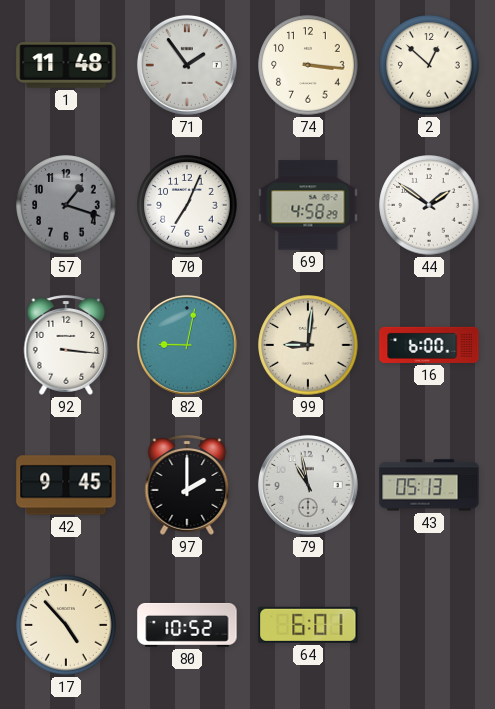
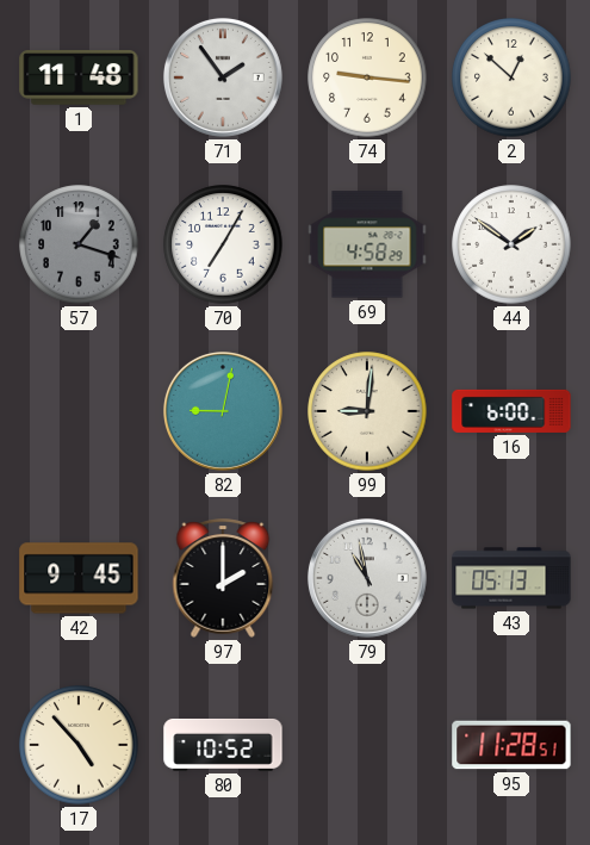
74: 3:16 -> 9:16 (367, 77)
70: 7:04 -> 7:05 (223, 244)
92: 3:16 -> none (66, 345)
64: 6:01 -> none (308, 625)
95: none -> 11:28 (511, 745)
